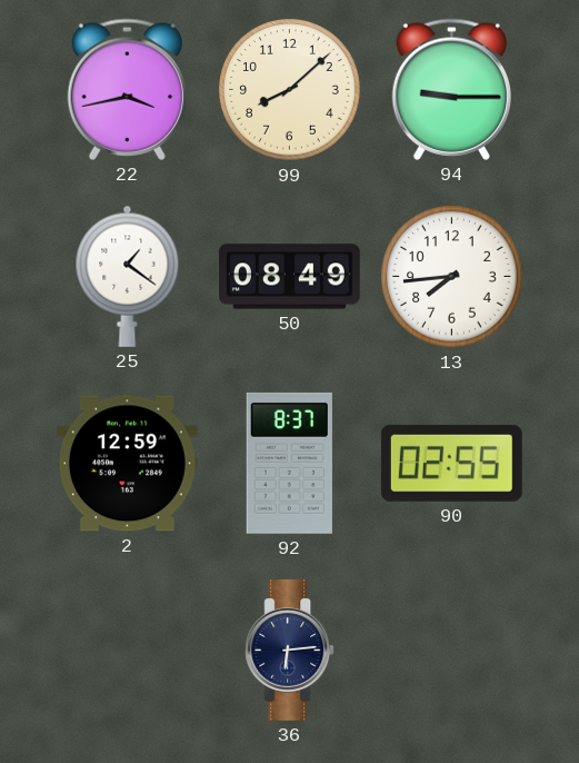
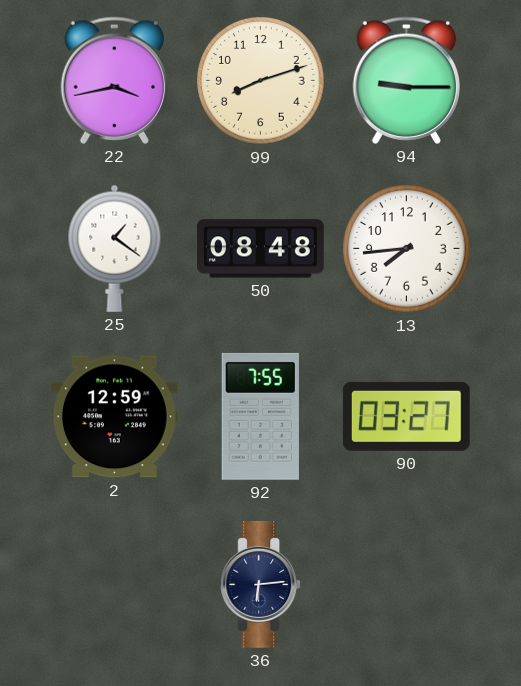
99: 8:08 -> 8:12 (261, 81)
50: 08:49 -> 08:48 (261, 249)
92: 8:37 -> 7:55 (260, 416)
90: 02:55 -> 03:27 (406, 416)
